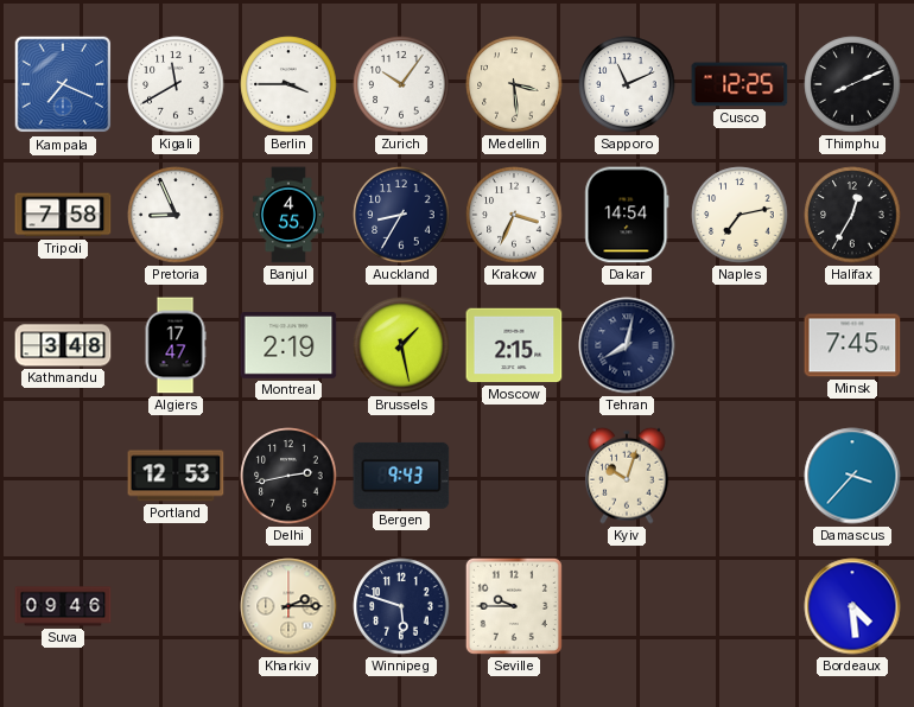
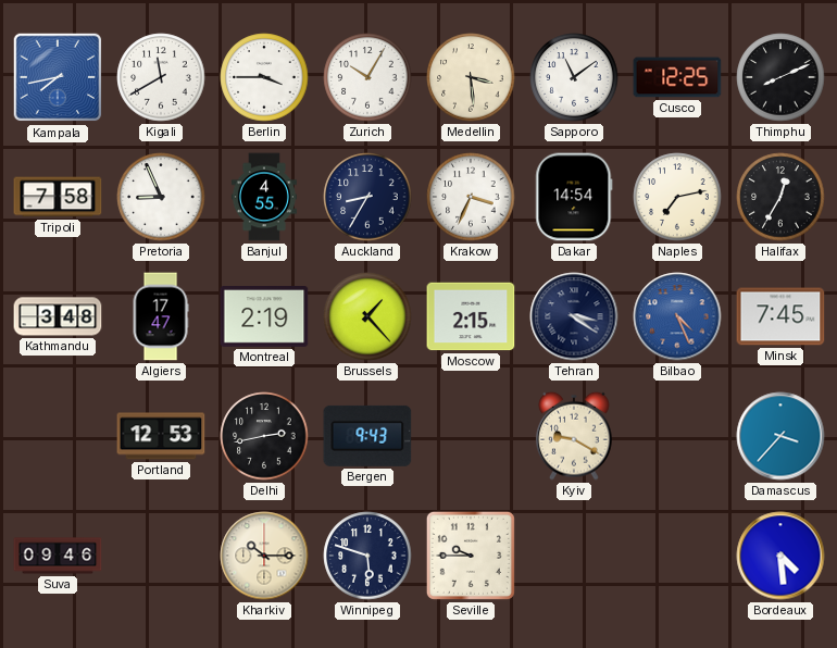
Kampala: 7:19 -> 7:43 (58, 77)
Zurich: 10:06 -> 10:05 (367, 77)
Sapporo: 11:11 -> 11:09 (574, 77)
Brussels: 1:28 -> 1:23 (367, 316)
Tehran: 8:02 -> 3:21 (574, 316)
Bilbao: none -> 4:26 (677, 316)
Kyiv: 10:03 -> 9:20 (574, 436)
Kharkiv: 2:15 -> 10:15 (264, 556)
